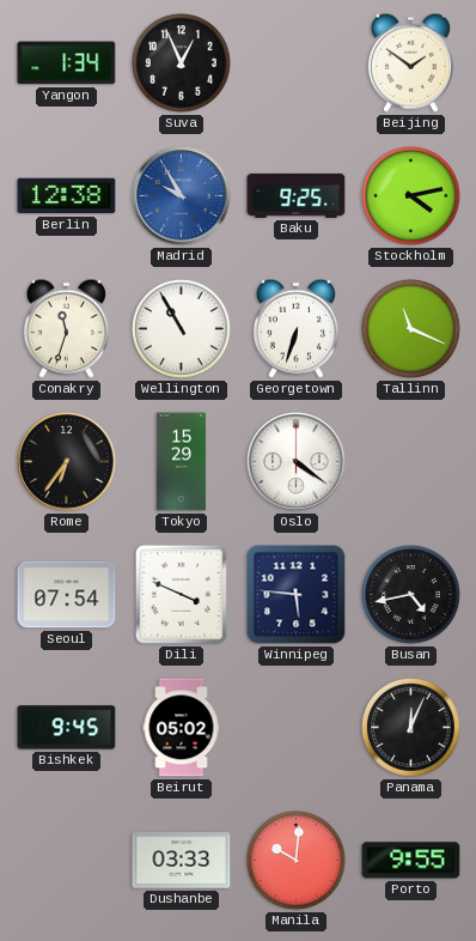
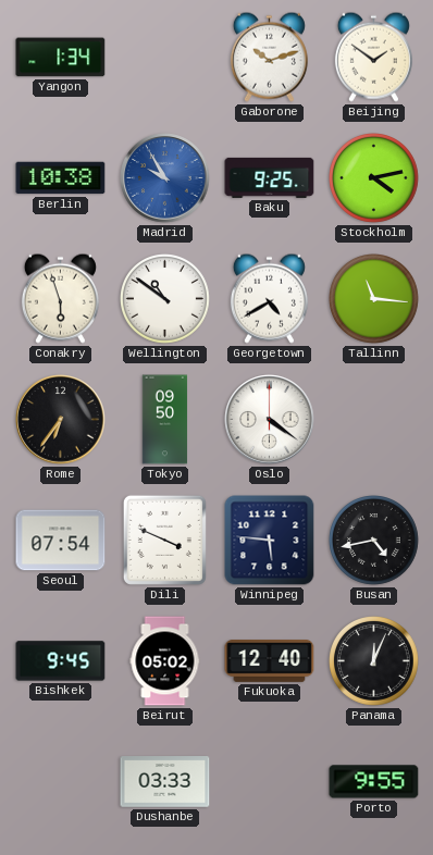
Suva: 12:56 -> none (182, 63)
Gaborone: none -> 10:12 (269, 57)
Berlin: 12:38 -> 10:38 (61, 178)
Conakry: 11:33 -> 5:57 (60, 298)
Wellington: 10:55 -> 10:51 (165, 299)
Georgetown: 6:33 -> 4:40 (269, 298)
Tallinn: 11:19 -> 11:16 (374, 299)
Tokyo: 15:29 -> 09:50 (165, 420)
Fukuoka: none -> 12:40 (270, 661)
Manila: 10:01 -> none (297, 861)
